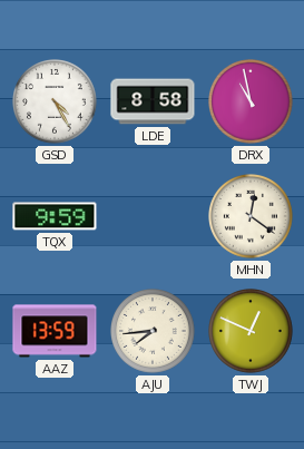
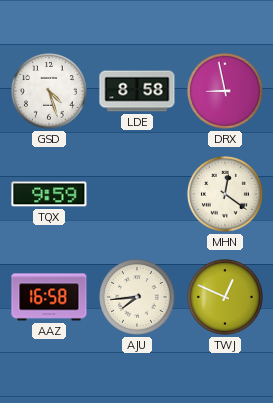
GSD: 4:25 -> 4:27 (50, 92)
DRX: 10:58 -> 8:58 (226, 92)
AAZ: 13:59 -> 16:58 (49, 297)
